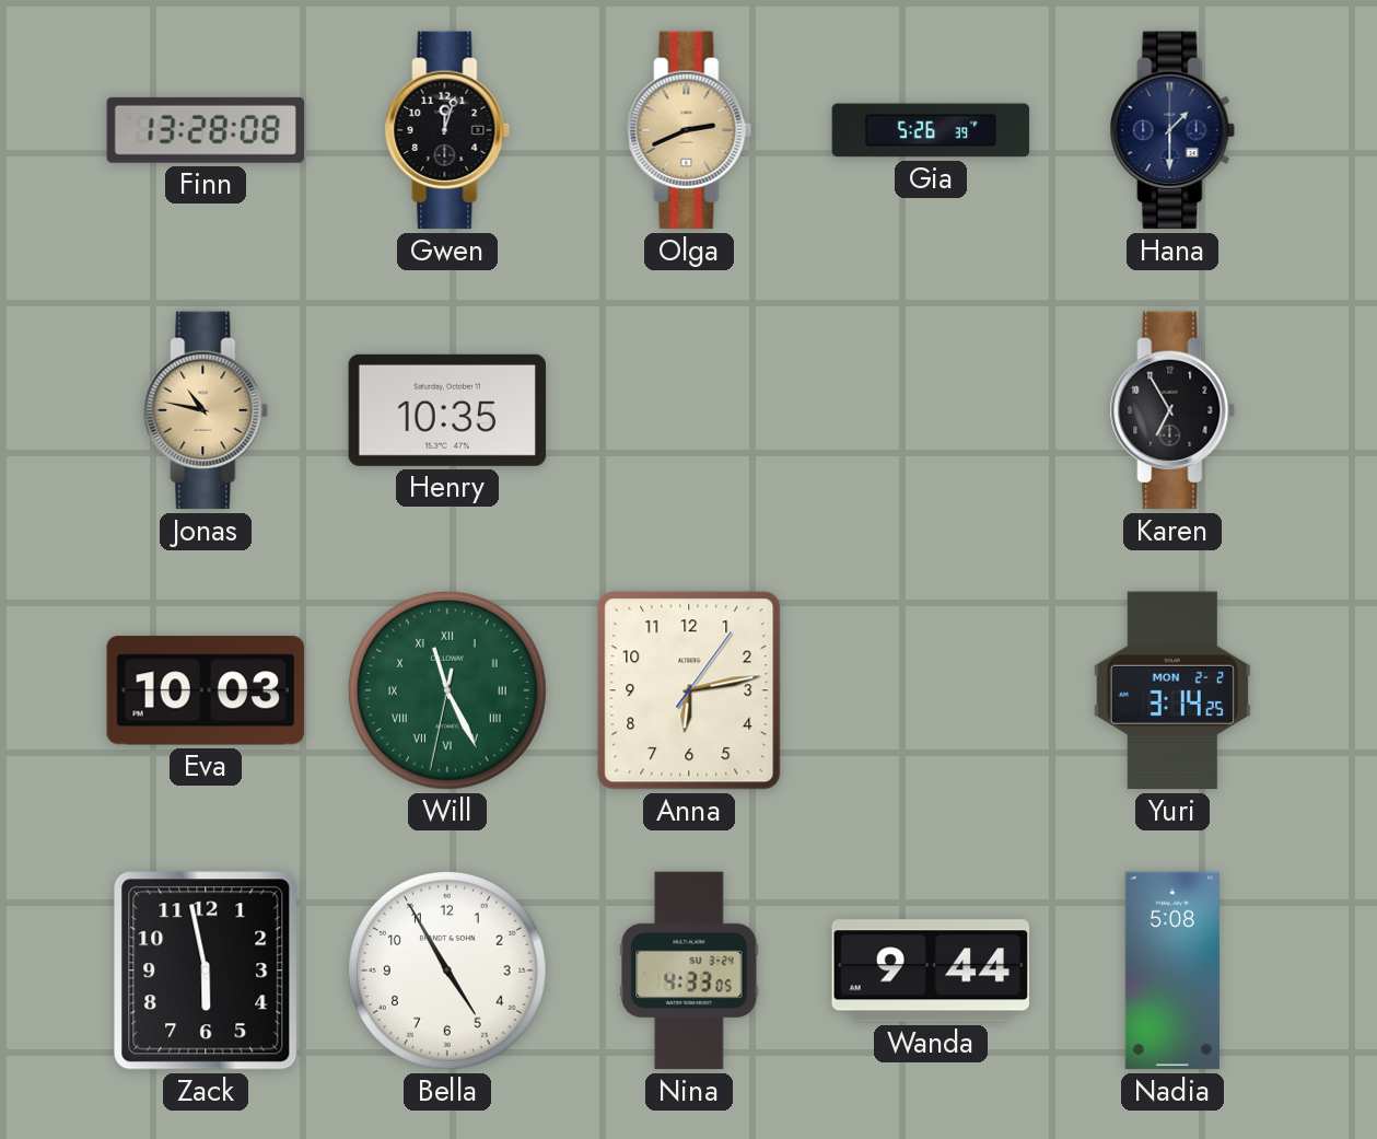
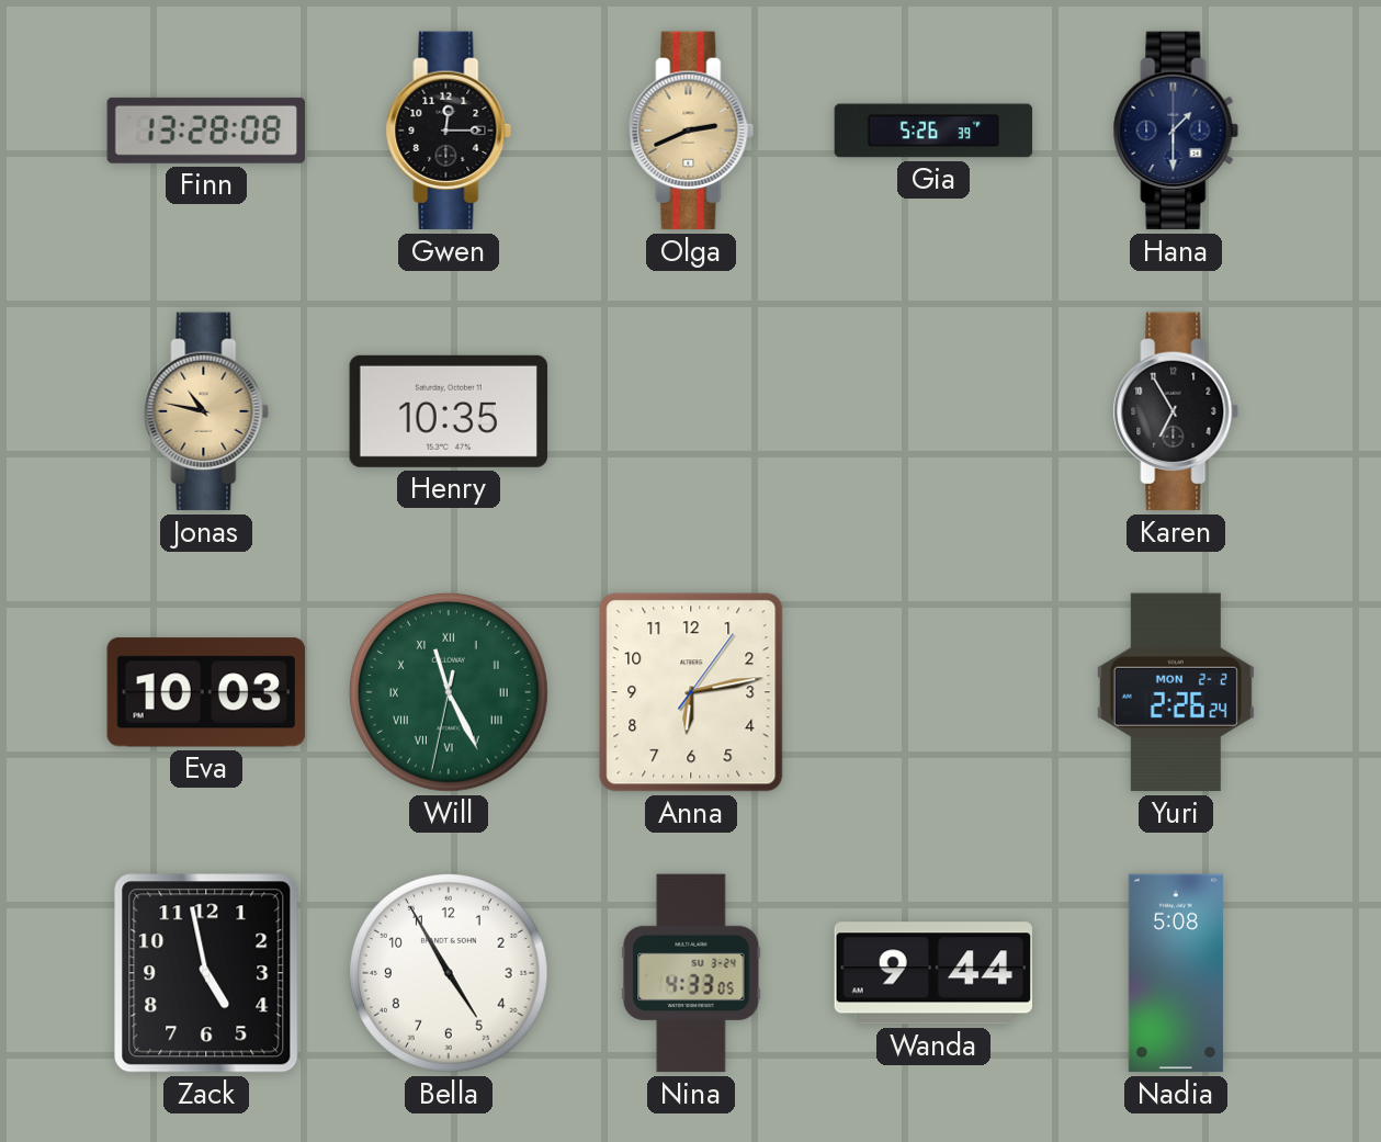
Gwen: 12:03 -> 12:15 (449, 131)
Yuri: 3:14 -> 2:26 (1176, 692)
Zack: 5:58 -> 4:58 (206, 973)
